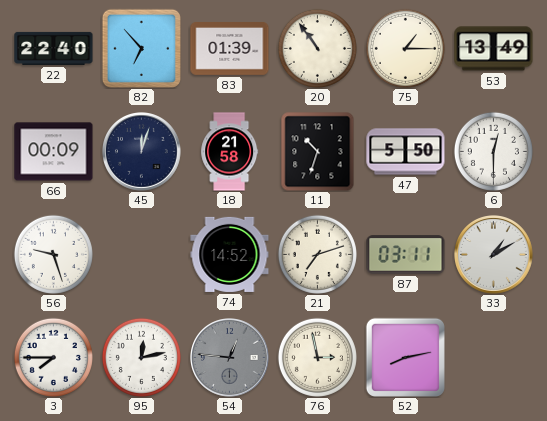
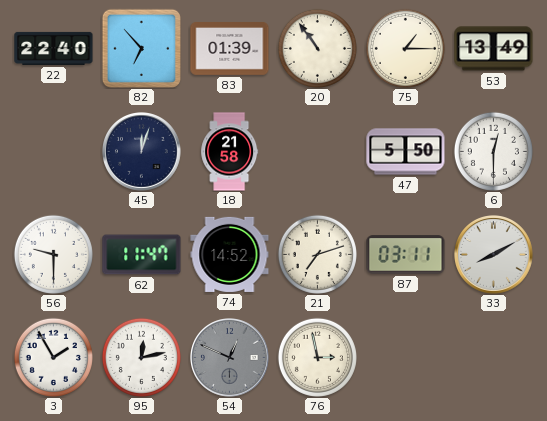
66: 00:09 -> none (54, 152)
11: 10:33 -> none (318, 152)
56: 9:27 -> 9:30 (53, 254)
62: none -> 11:47 (142, 255)
33: 1:10 -> 8:10 (494, 255)
3: 7:45 -> 1:55 (53, 357)
54: 12:46 -> 12:49 (230, 358)
52: 8:13 -> none (405, 357)
